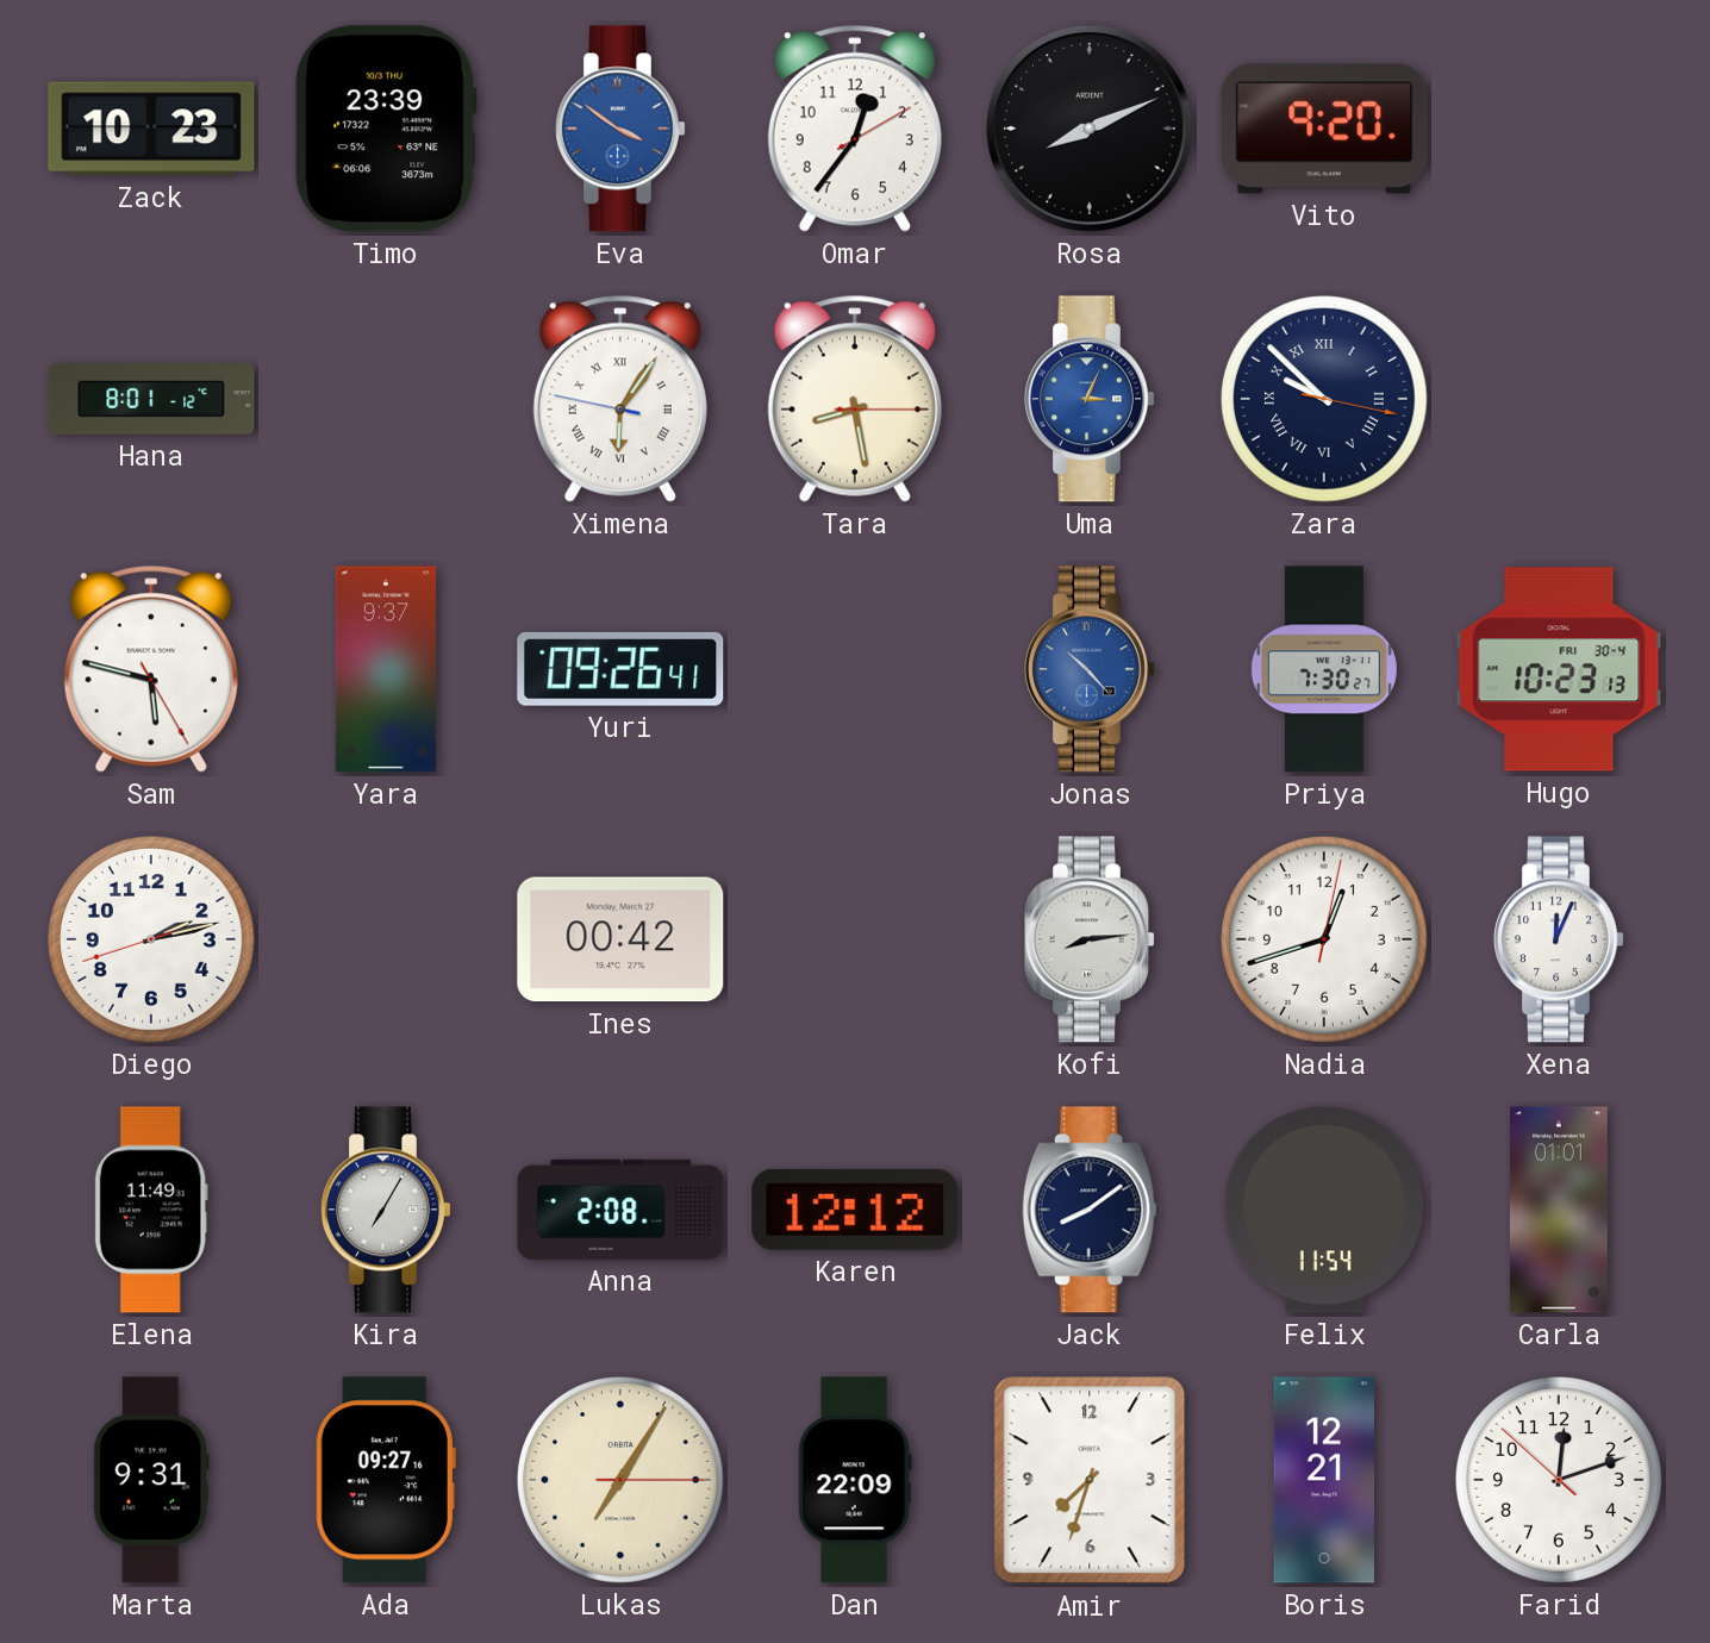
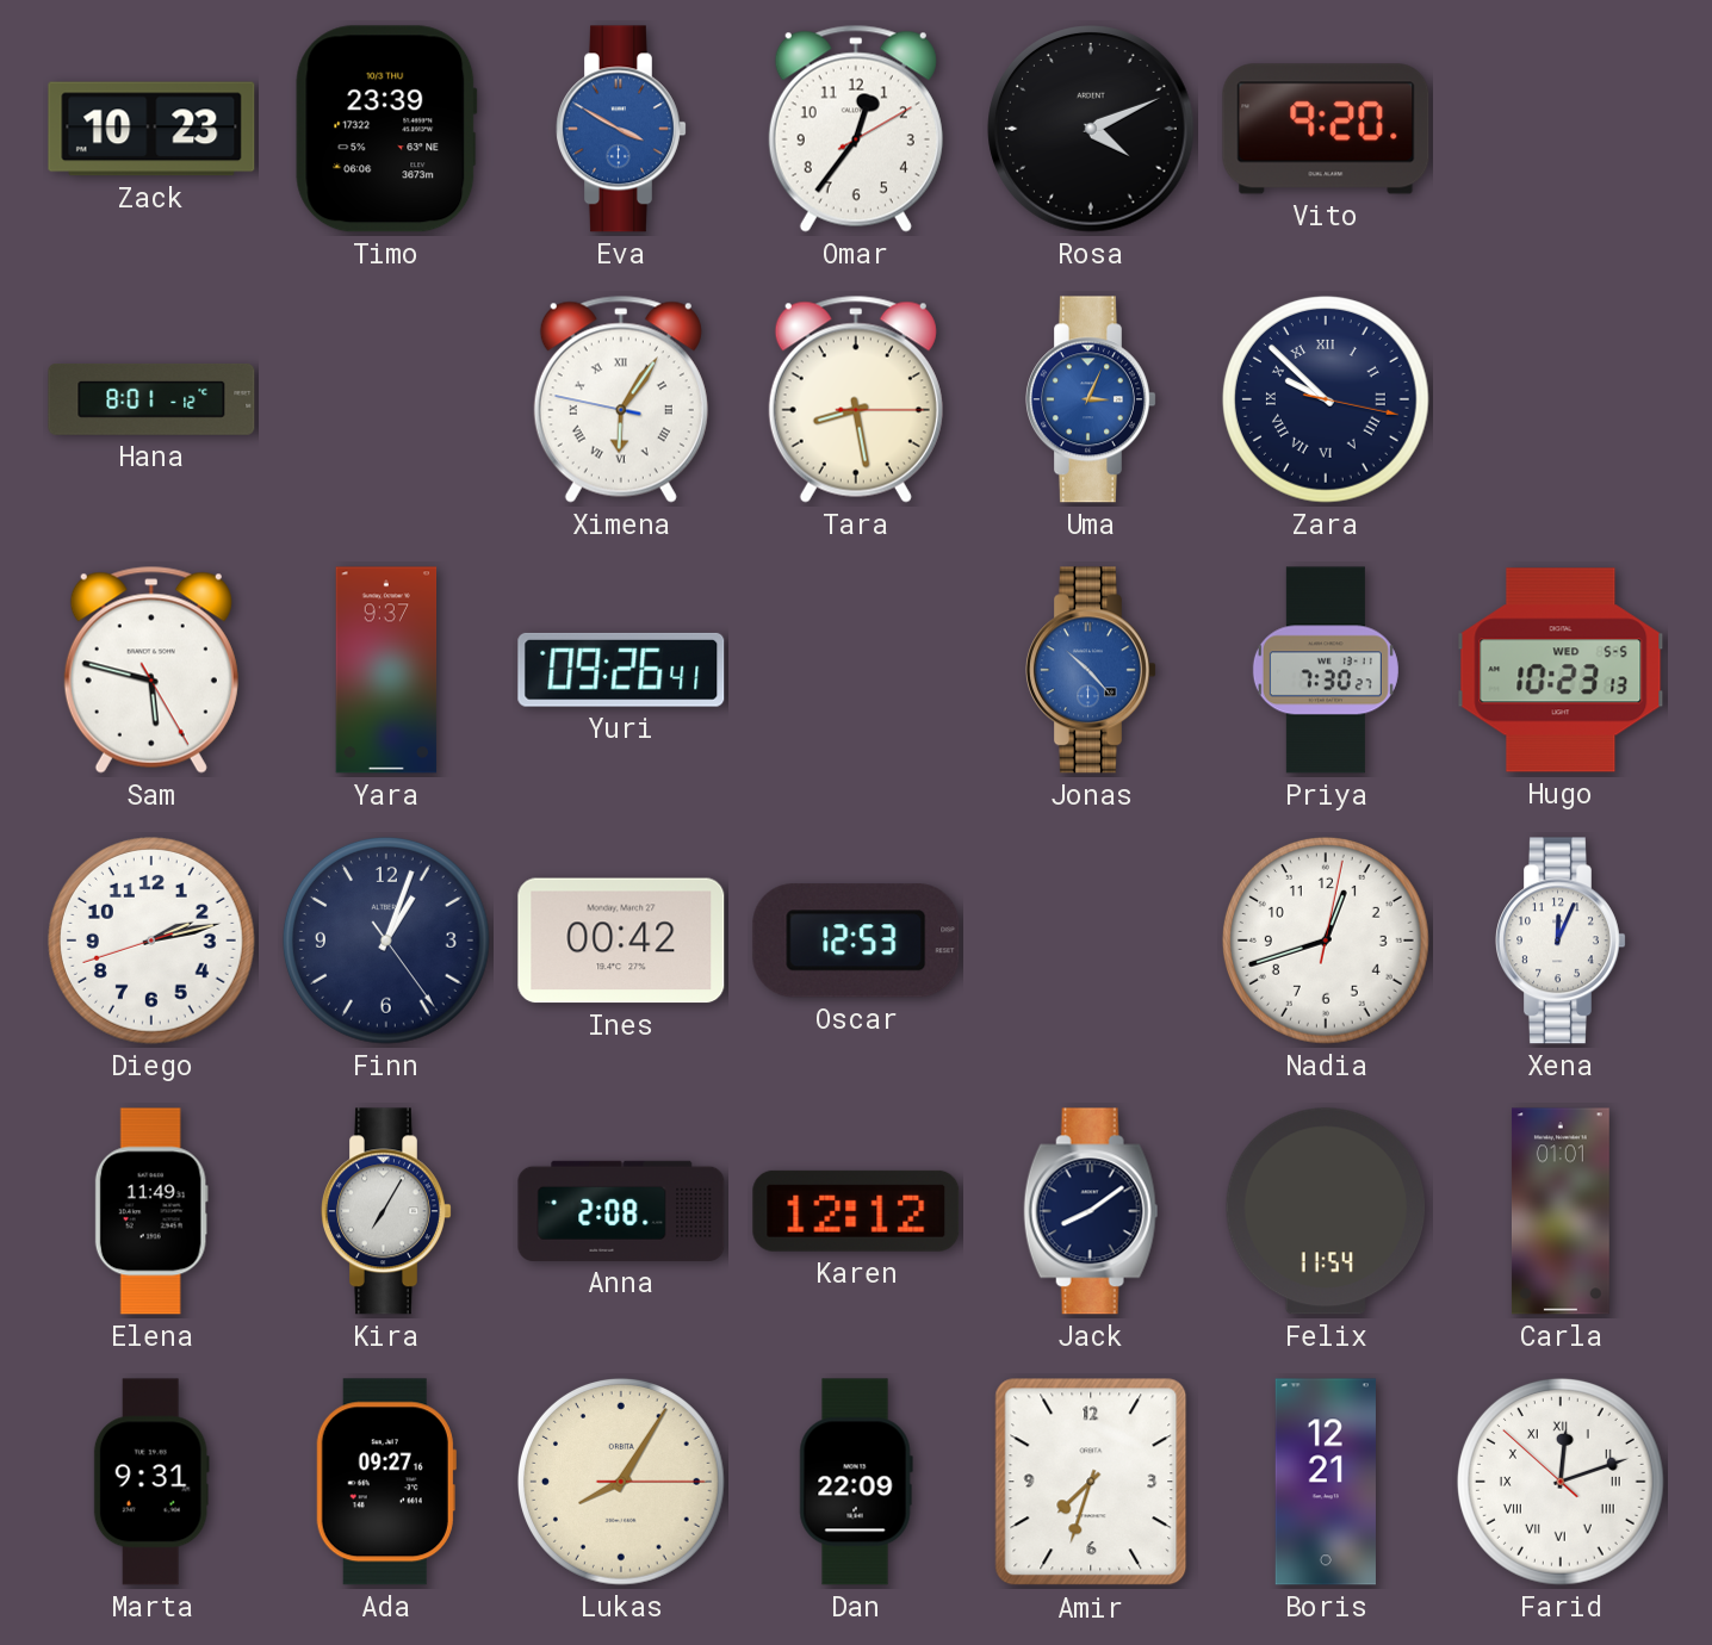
Eva: 3:51 -> 3:50 (622, 129)
Rosa: 8:11 -> 4:11 (1091, 129)
Hugo date: FRI 30-4 -> WED 5-5 (1561, 670)
Finn: none -> 1:03 (386, 942)
Oscar: none -> 12:53 (856, 941)
Kofi: 8:14 -> none (1091, 939)
Lukas: 7:05 -> 8:05 (621, 1483)
Farid numerals: Arabic -> Roman (1561, 1483)
